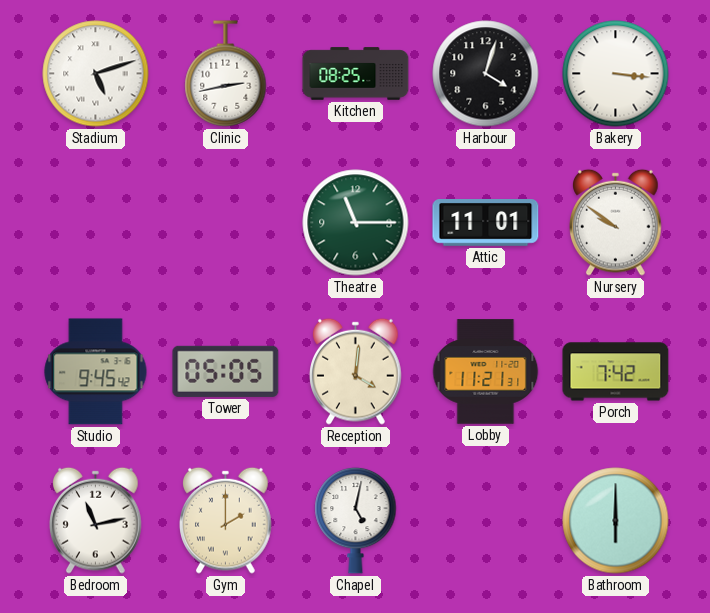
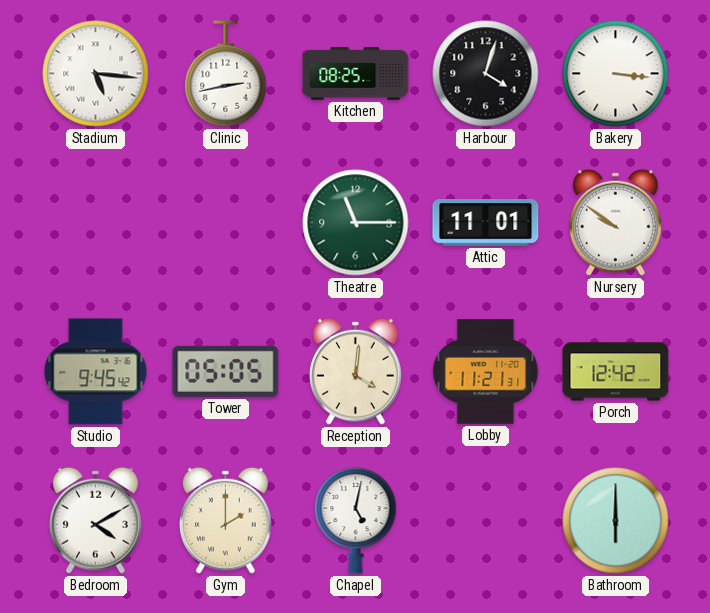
Stadium: 5:12 -> 5:16 (96, 74)
Porch: 7:42 -> 12:42 (616, 372)
Bedroom: 11:13 -> 4:10 (96, 520)
